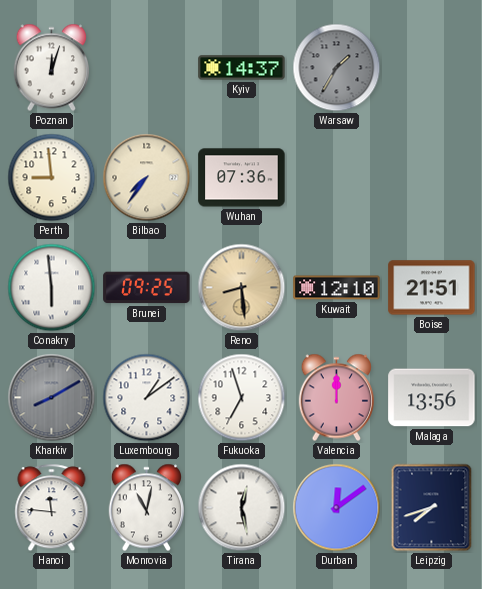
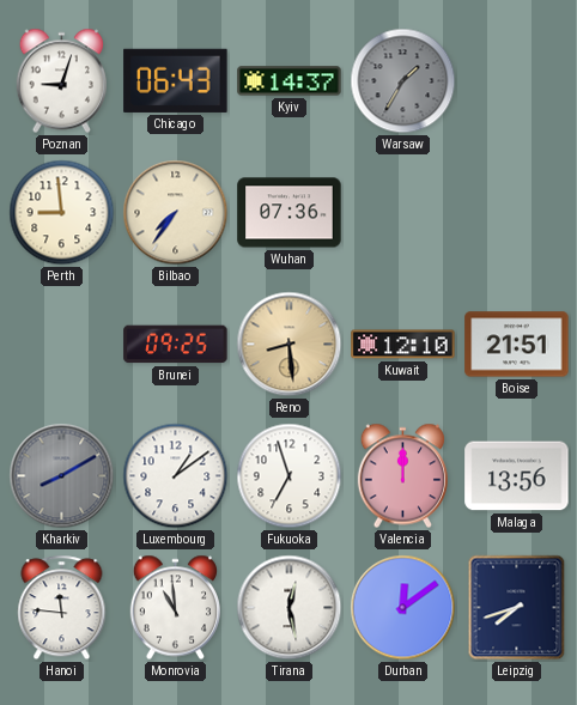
Poznan: 12:03 -> 9:03 (61, 81)
Chicago: none -> 06:43 (176, 80)
Conakry: 5:59 -> none (52, 288)
Monrovia: 11:02 -> 10:59 (175, 608)
